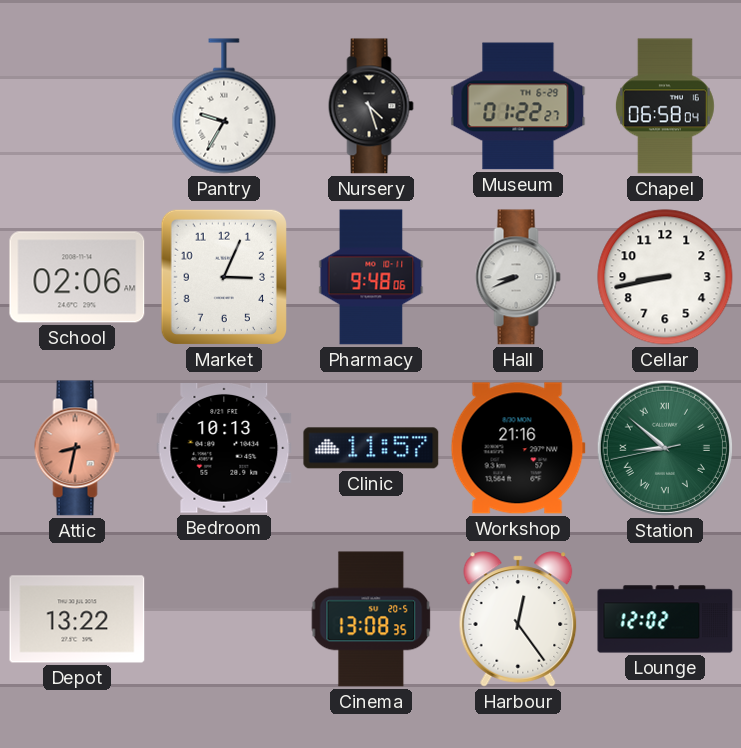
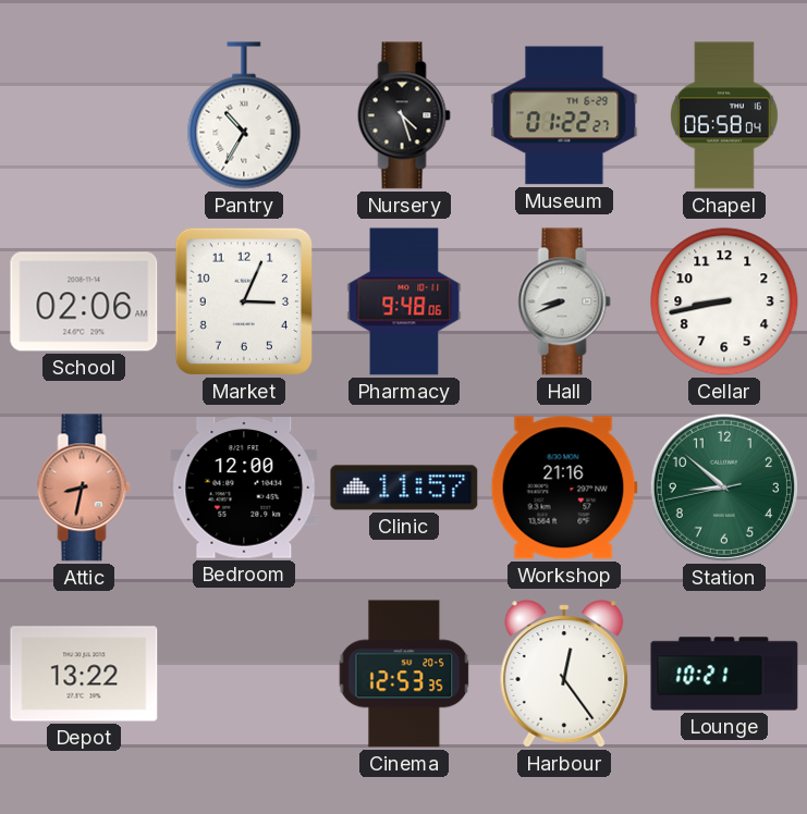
Pantry: 9:35 -> 10:35 (244, 115)
Bedroom: 10:13 -> 12:00 (244, 489)
Station numerals: Roman -> Arabic (724, 488)
Cinema: 13:08 -> 12:53 (404, 674)
Lounge: 12:02 -> 10:21 (724, 674)
